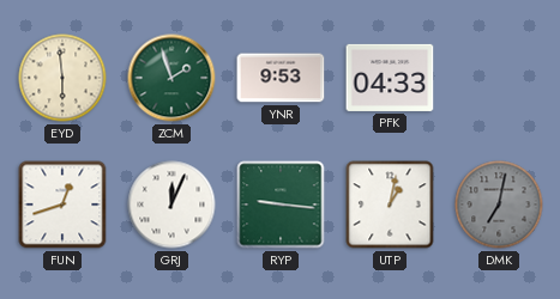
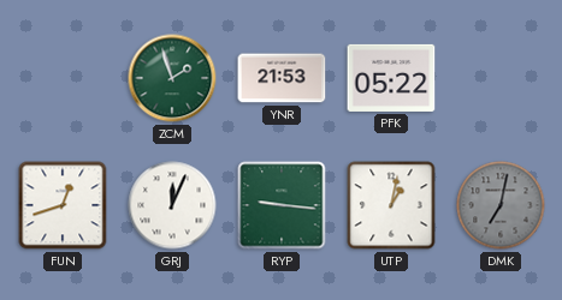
EYD: 5:59 -> none (62, 78)
YNR: 9:53 -> 21:53 (282, 78)
PFK: 04:33 -> 05:22 (391, 78)
